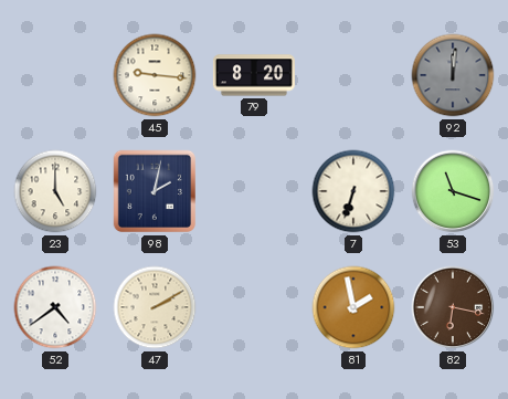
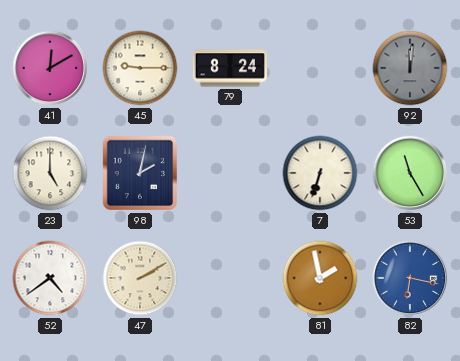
41: none -> 12:10 (50, 68)
45: 9:16 -> 9:15 (140, 68)
79: 8:20 -> 8:24 (230, 68)
53: 11:18 -> 11:25 (410, 173)
82 dial: brown -> blue (410, 278)
